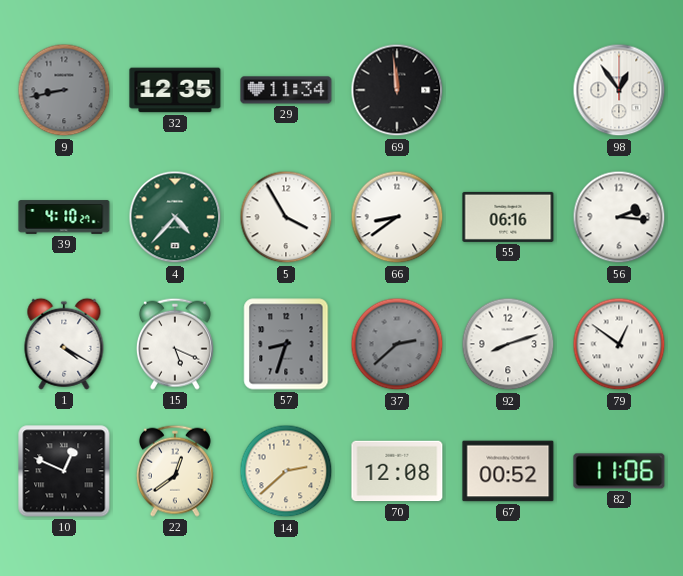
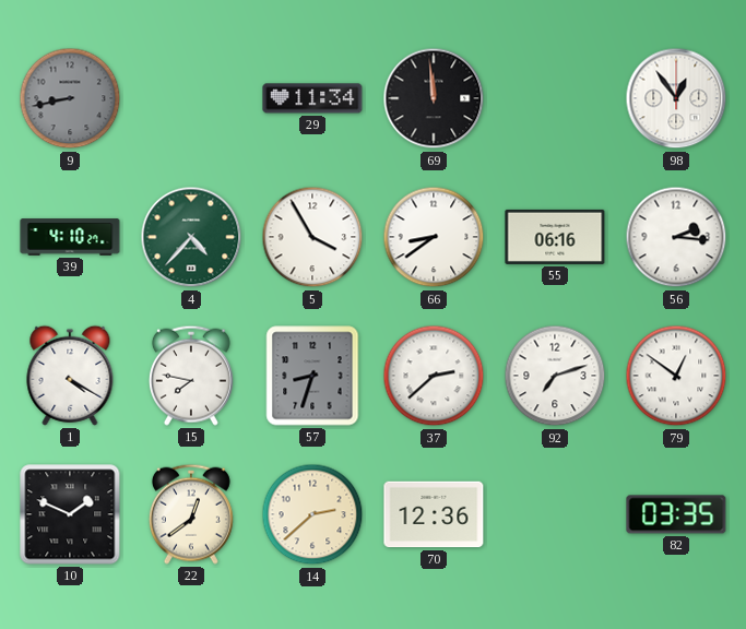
32: 12:35 -> none (175, 90)
15: 5:19 -> 7:47 (191, 376)
37 dial: grey -> white (434, 376)
92: 8:12 -> 7:12 (555, 376)
10: 12:49 -> 1:49 (70, 514)
70: 12:08 -> 12:36 (434, 514)
67: 00:52 -> none (508, 471)
82: 11:06 -> 03:35 (676, 514)
